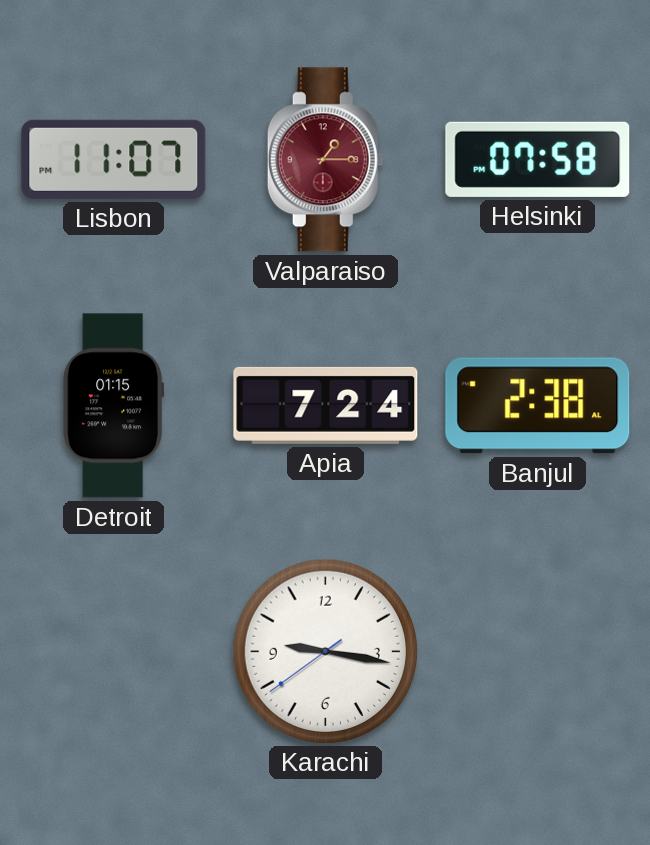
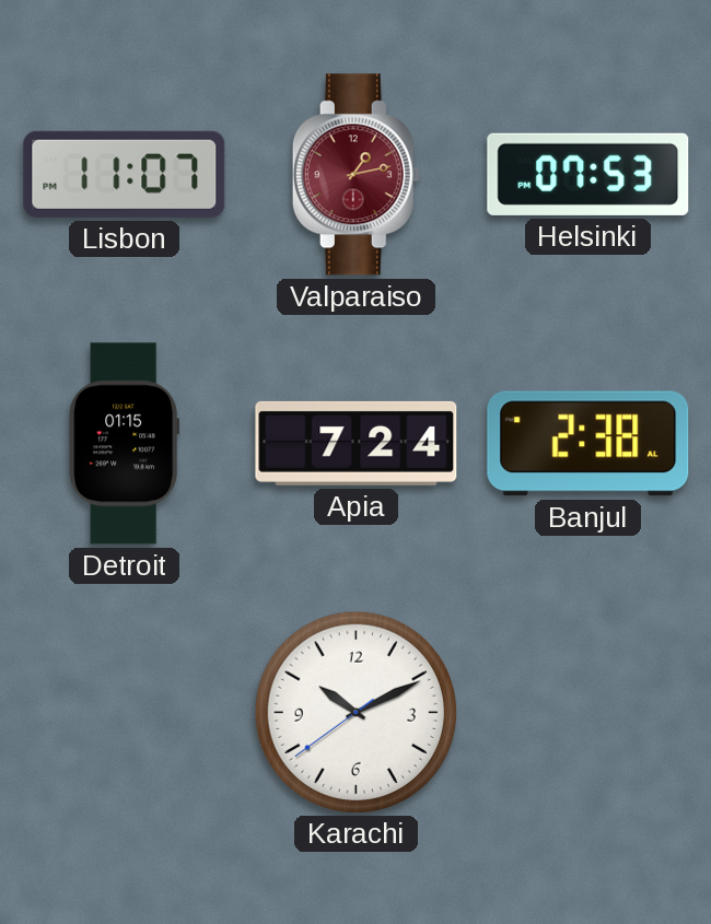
Valparaiso: 1:15 -> 1:13 (355, 175)
Helsinki: 07:58 -> 07:53 (588, 174)
Karachi: 9:16 -> 10:10 (355, 712)
